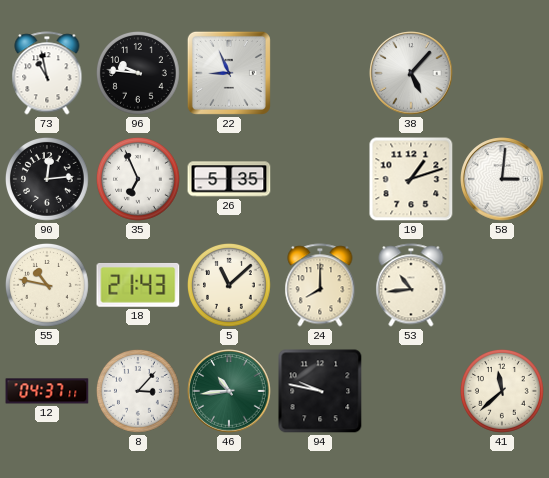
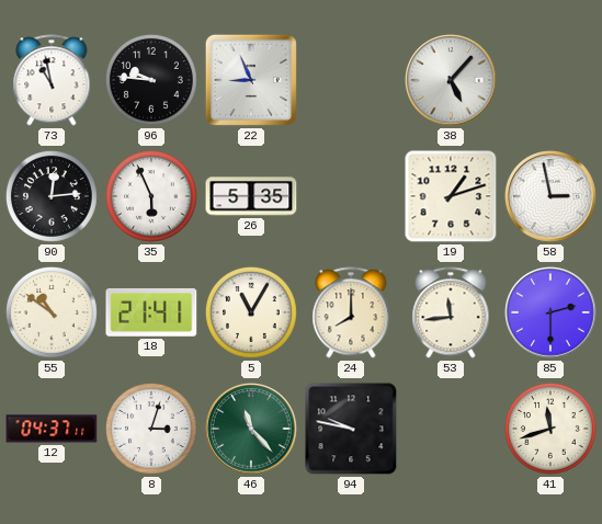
35: 6:56 -> 5:56 (152, 197)
58: 3:01 -> 2:58 (550, 196)
55: 10:47 -> 10:51 (53, 314)
18: 21:43 -> 21:41 (151, 312)
5: 11:08 -> 11:05 (252, 314)
53: 10:44 -> 11:44 (451, 312)
85: none -> 2:30 (550, 312)
8: 3:07 -> 3:03 (152, 430)
46: 10:44 -> 11:23 (251, 429)
41: 11:38 -> 11:42 (552, 430)
